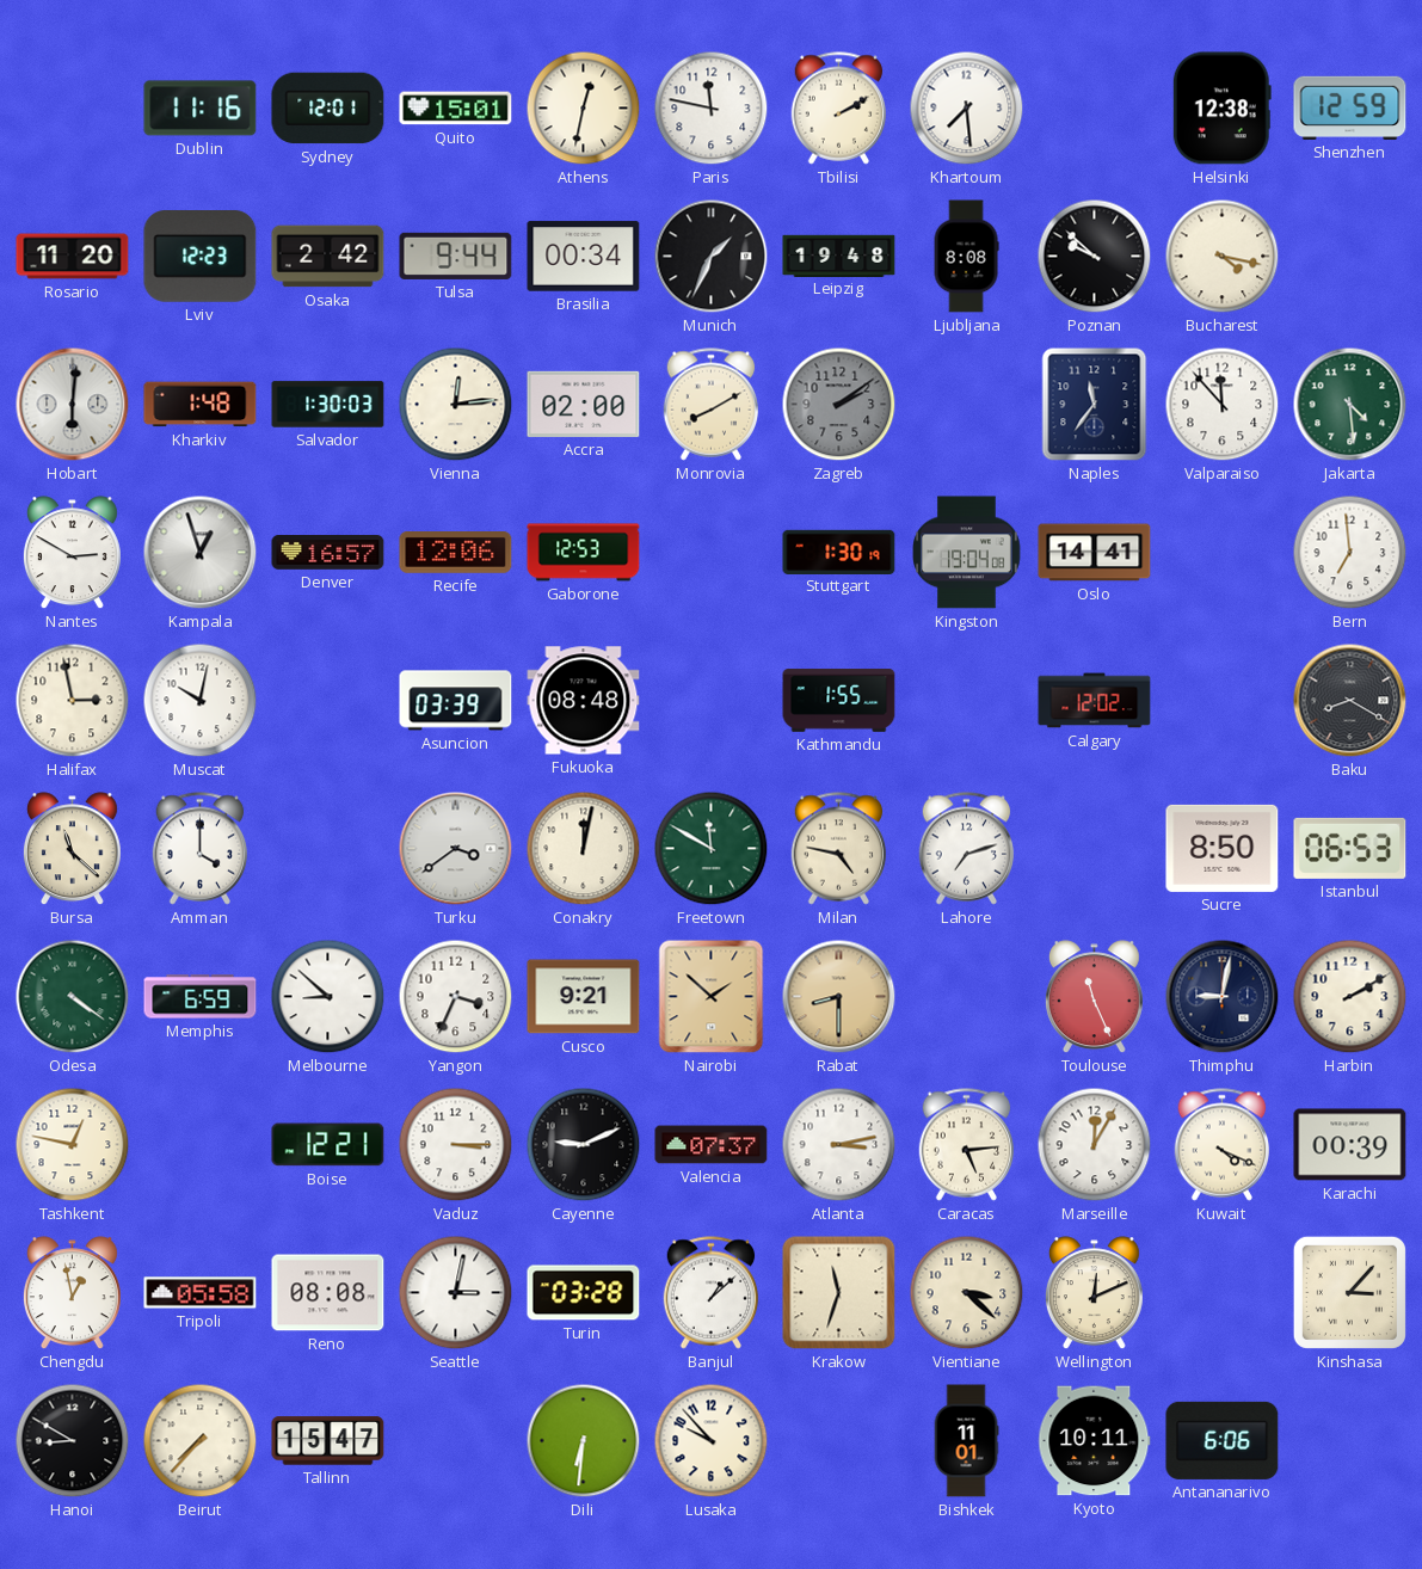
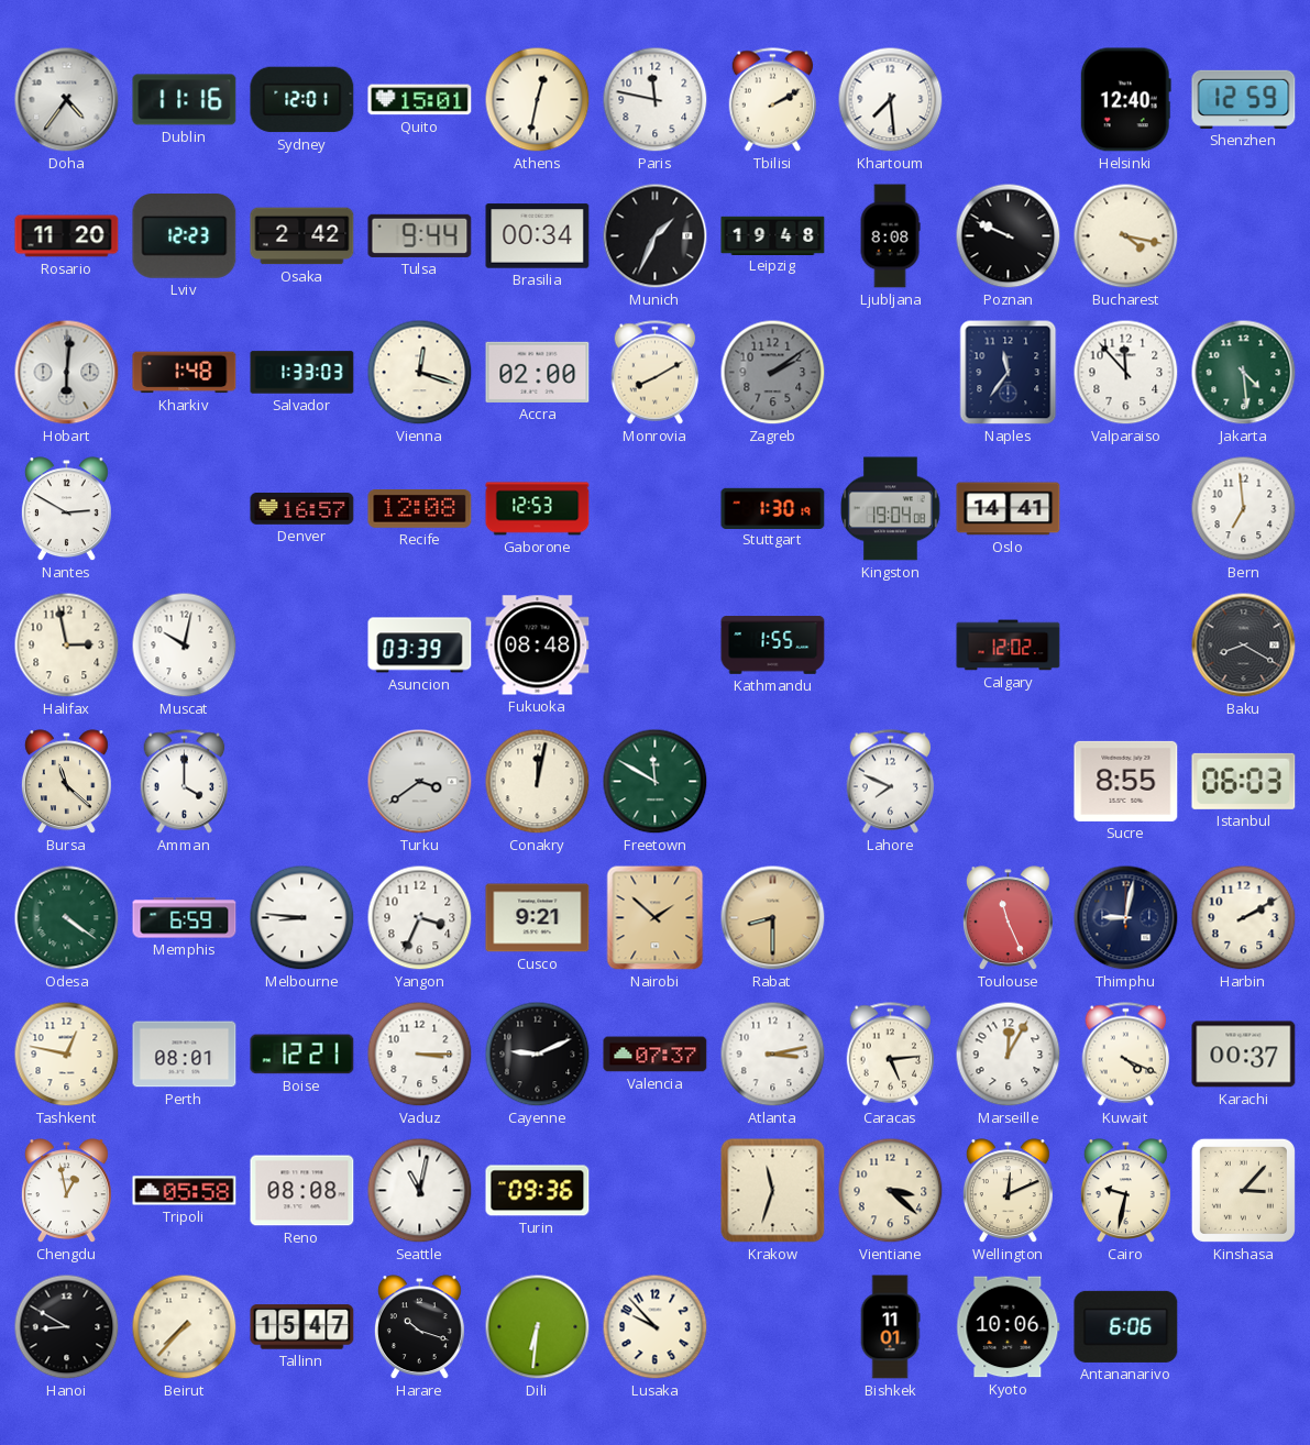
Doha: none -> 4:36 (67, 100)
Helsinki: 12:38 -> 12:40 (1125, 100)
Poznan: 9:52 -> 9:49 (1009, 236)
Salvador: 1:30 -> 1:33 (302, 373)
Vienna: 12:14 -> 12:18 (420, 373)
Kampala: 12:57 -> none (201, 553)
Recife: 12:06 -> 12:08 (420, 509)
Milan: 4:47 -> none (839, 849)
Lahore: 7:12 -> 7:49 (891, 782)
Sucre: 8:50 -> 8:55 (1126, 781)
Istanbul: 06:53 -> 06:03 (1244, 781)
Melbourne: 8:52 -> 8:46 (302, 918)
Perth: none -> 08:01 (185, 1055)
Karachi: 00:39 -> 00:37 (1244, 1055)
Seattle: 3:02 -> 11:02 (420, 1191)
Turin: 03:28 -> 09:36 (538, 1191)
Banjul: 1:08 -> none (712, 1293)
Cairo: none -> 9:32 (1125, 1191)
Harare: none -> 10:18 (419, 1327)
Kyoto: 10:11 -> 10:06 (1009, 1327)
